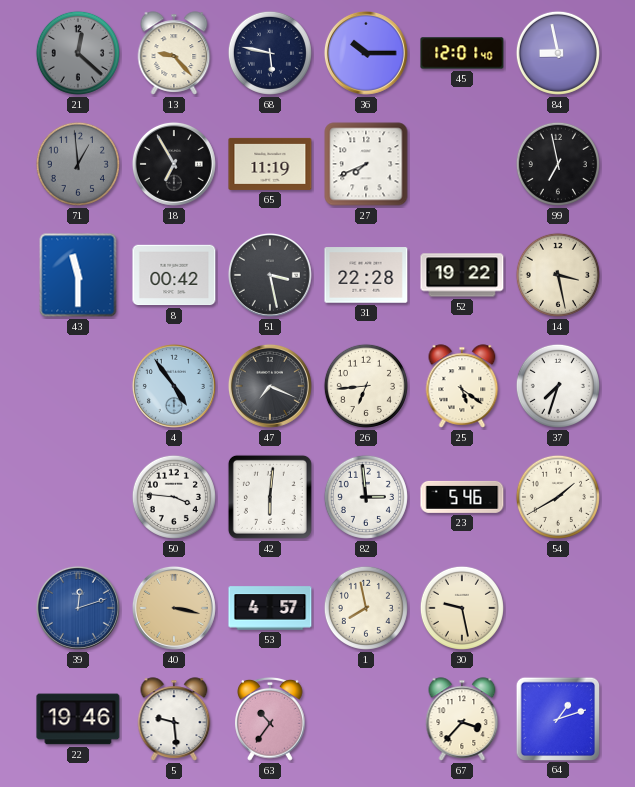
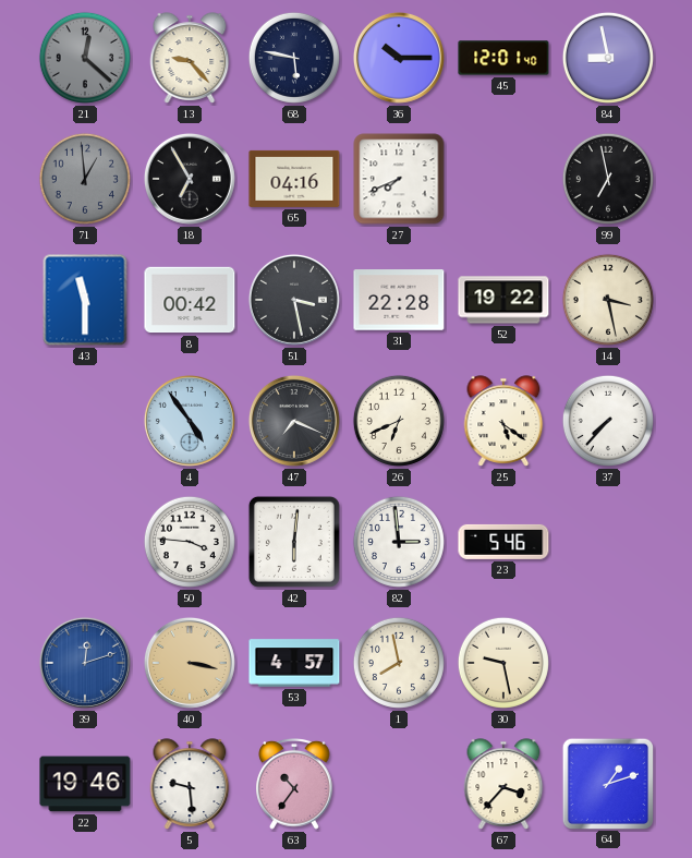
65: 11:19 -> 04:16 (294, 179)
26: 6:44 -> 6:41 (399, 421)
37: 7:33 -> 7:37 (608, 421)
54: 1:40 -> none (558, 497)
